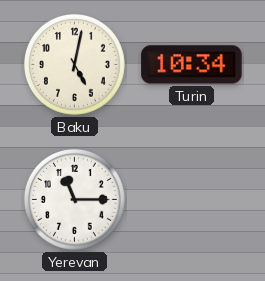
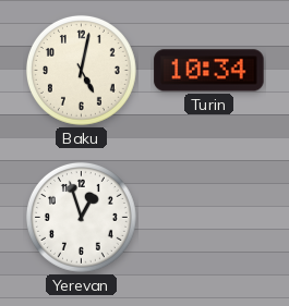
Yerevan: 11:15 -> 12:57 (81, 217)
